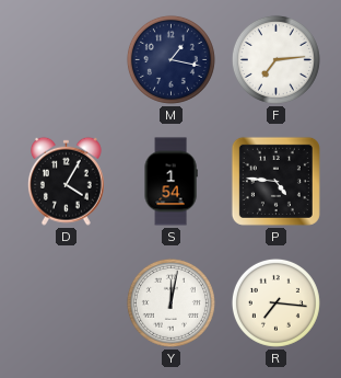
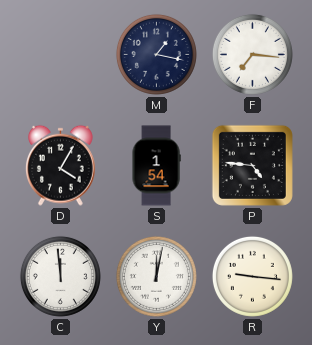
F: 7:14 -> 7:16 (252, 54)
C: none -> 11:59 (60, 276)
R: 7:16 -> 9:16 (252, 276)
